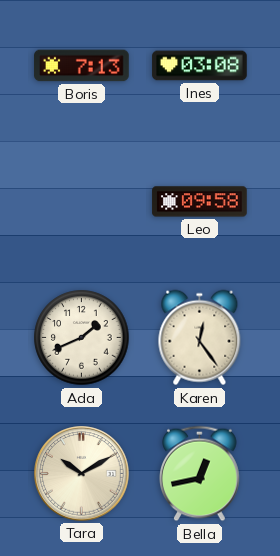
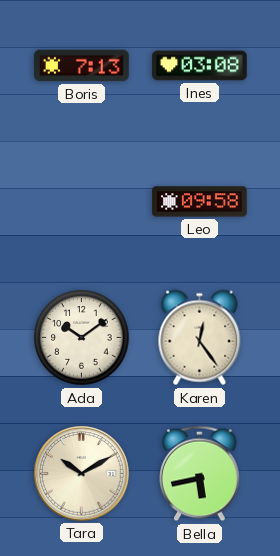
Ada: 1:41 -> 10:09 (82, 338)
Bella: 12:43 -> 5:43 (200, 474)
